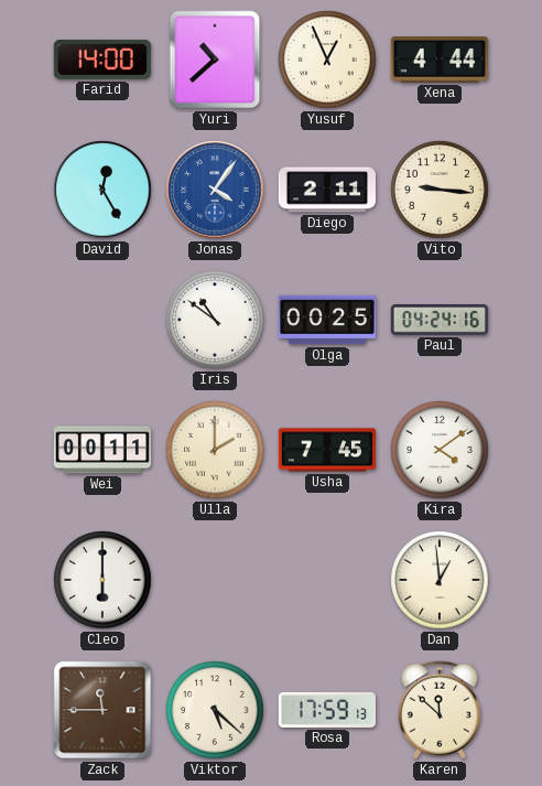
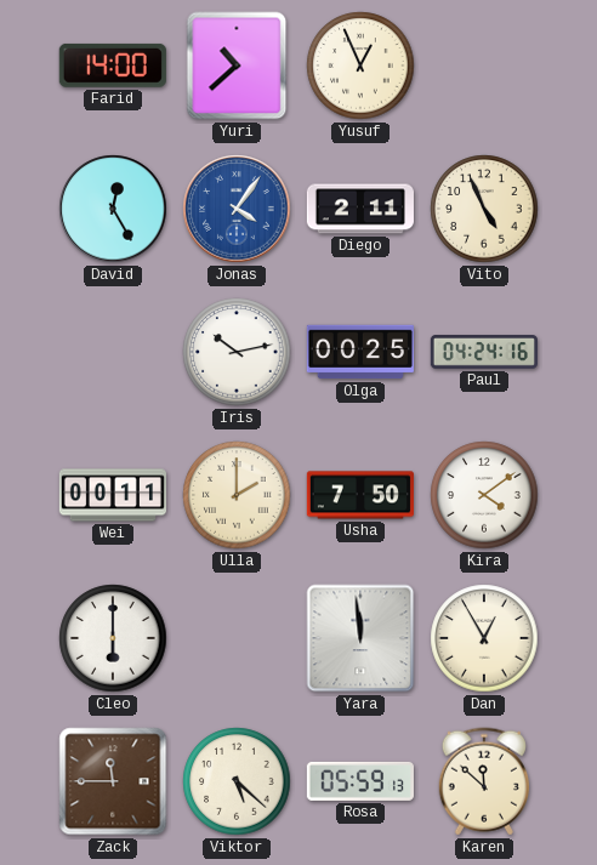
Xena: 4:44 -> none (440, 61)
Vito: 9:16 -> 4:56 (484, 209)
Iris: 10:51 -> 10:13 (237, 352)
Usha: 7:45 -> 7:50 (360, 495)
Yara: none -> 11:59 (360, 638)
Dan: 12:59 -> 12:55 (484, 638)
Rosa: 17:59 -> 05:59 (360, 781)
